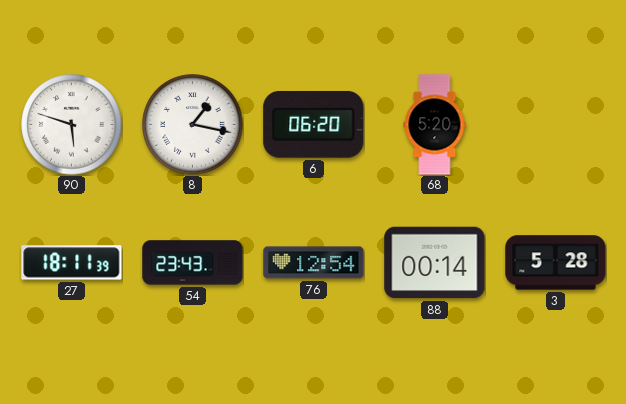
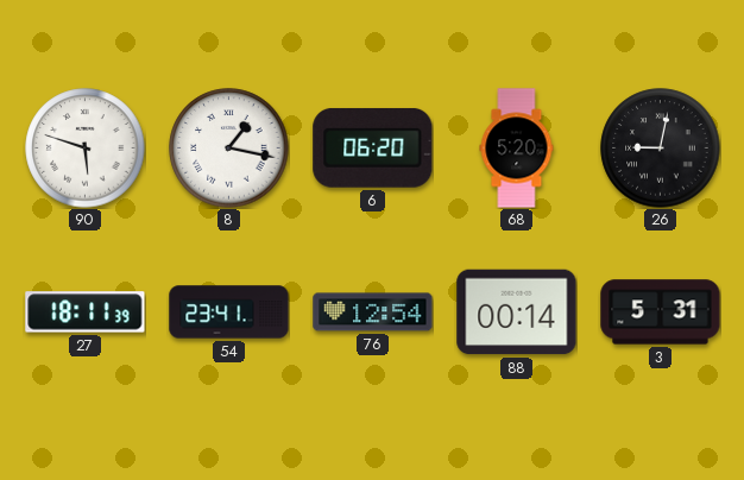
26: none -> 9:02 (661, 149)
54: 23:43 -> 23:41 (229, 312)
3: 5:28 -> 5:31 (661, 312)
